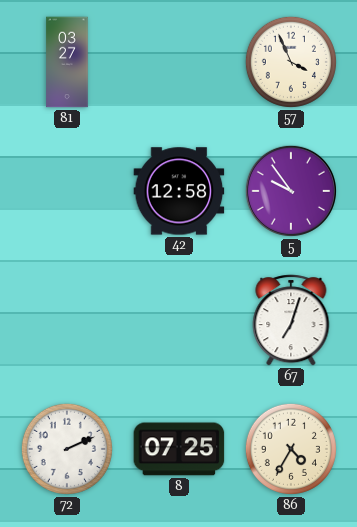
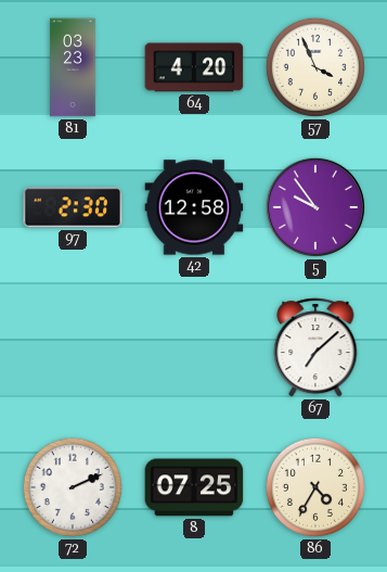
81: 03:27 -> 03:23 (73, 67)
64: none -> 4:20 (194, 67)
97: none -> 2:30 (73, 207)
67: 7:03 -> 7:08 (315, 347)
